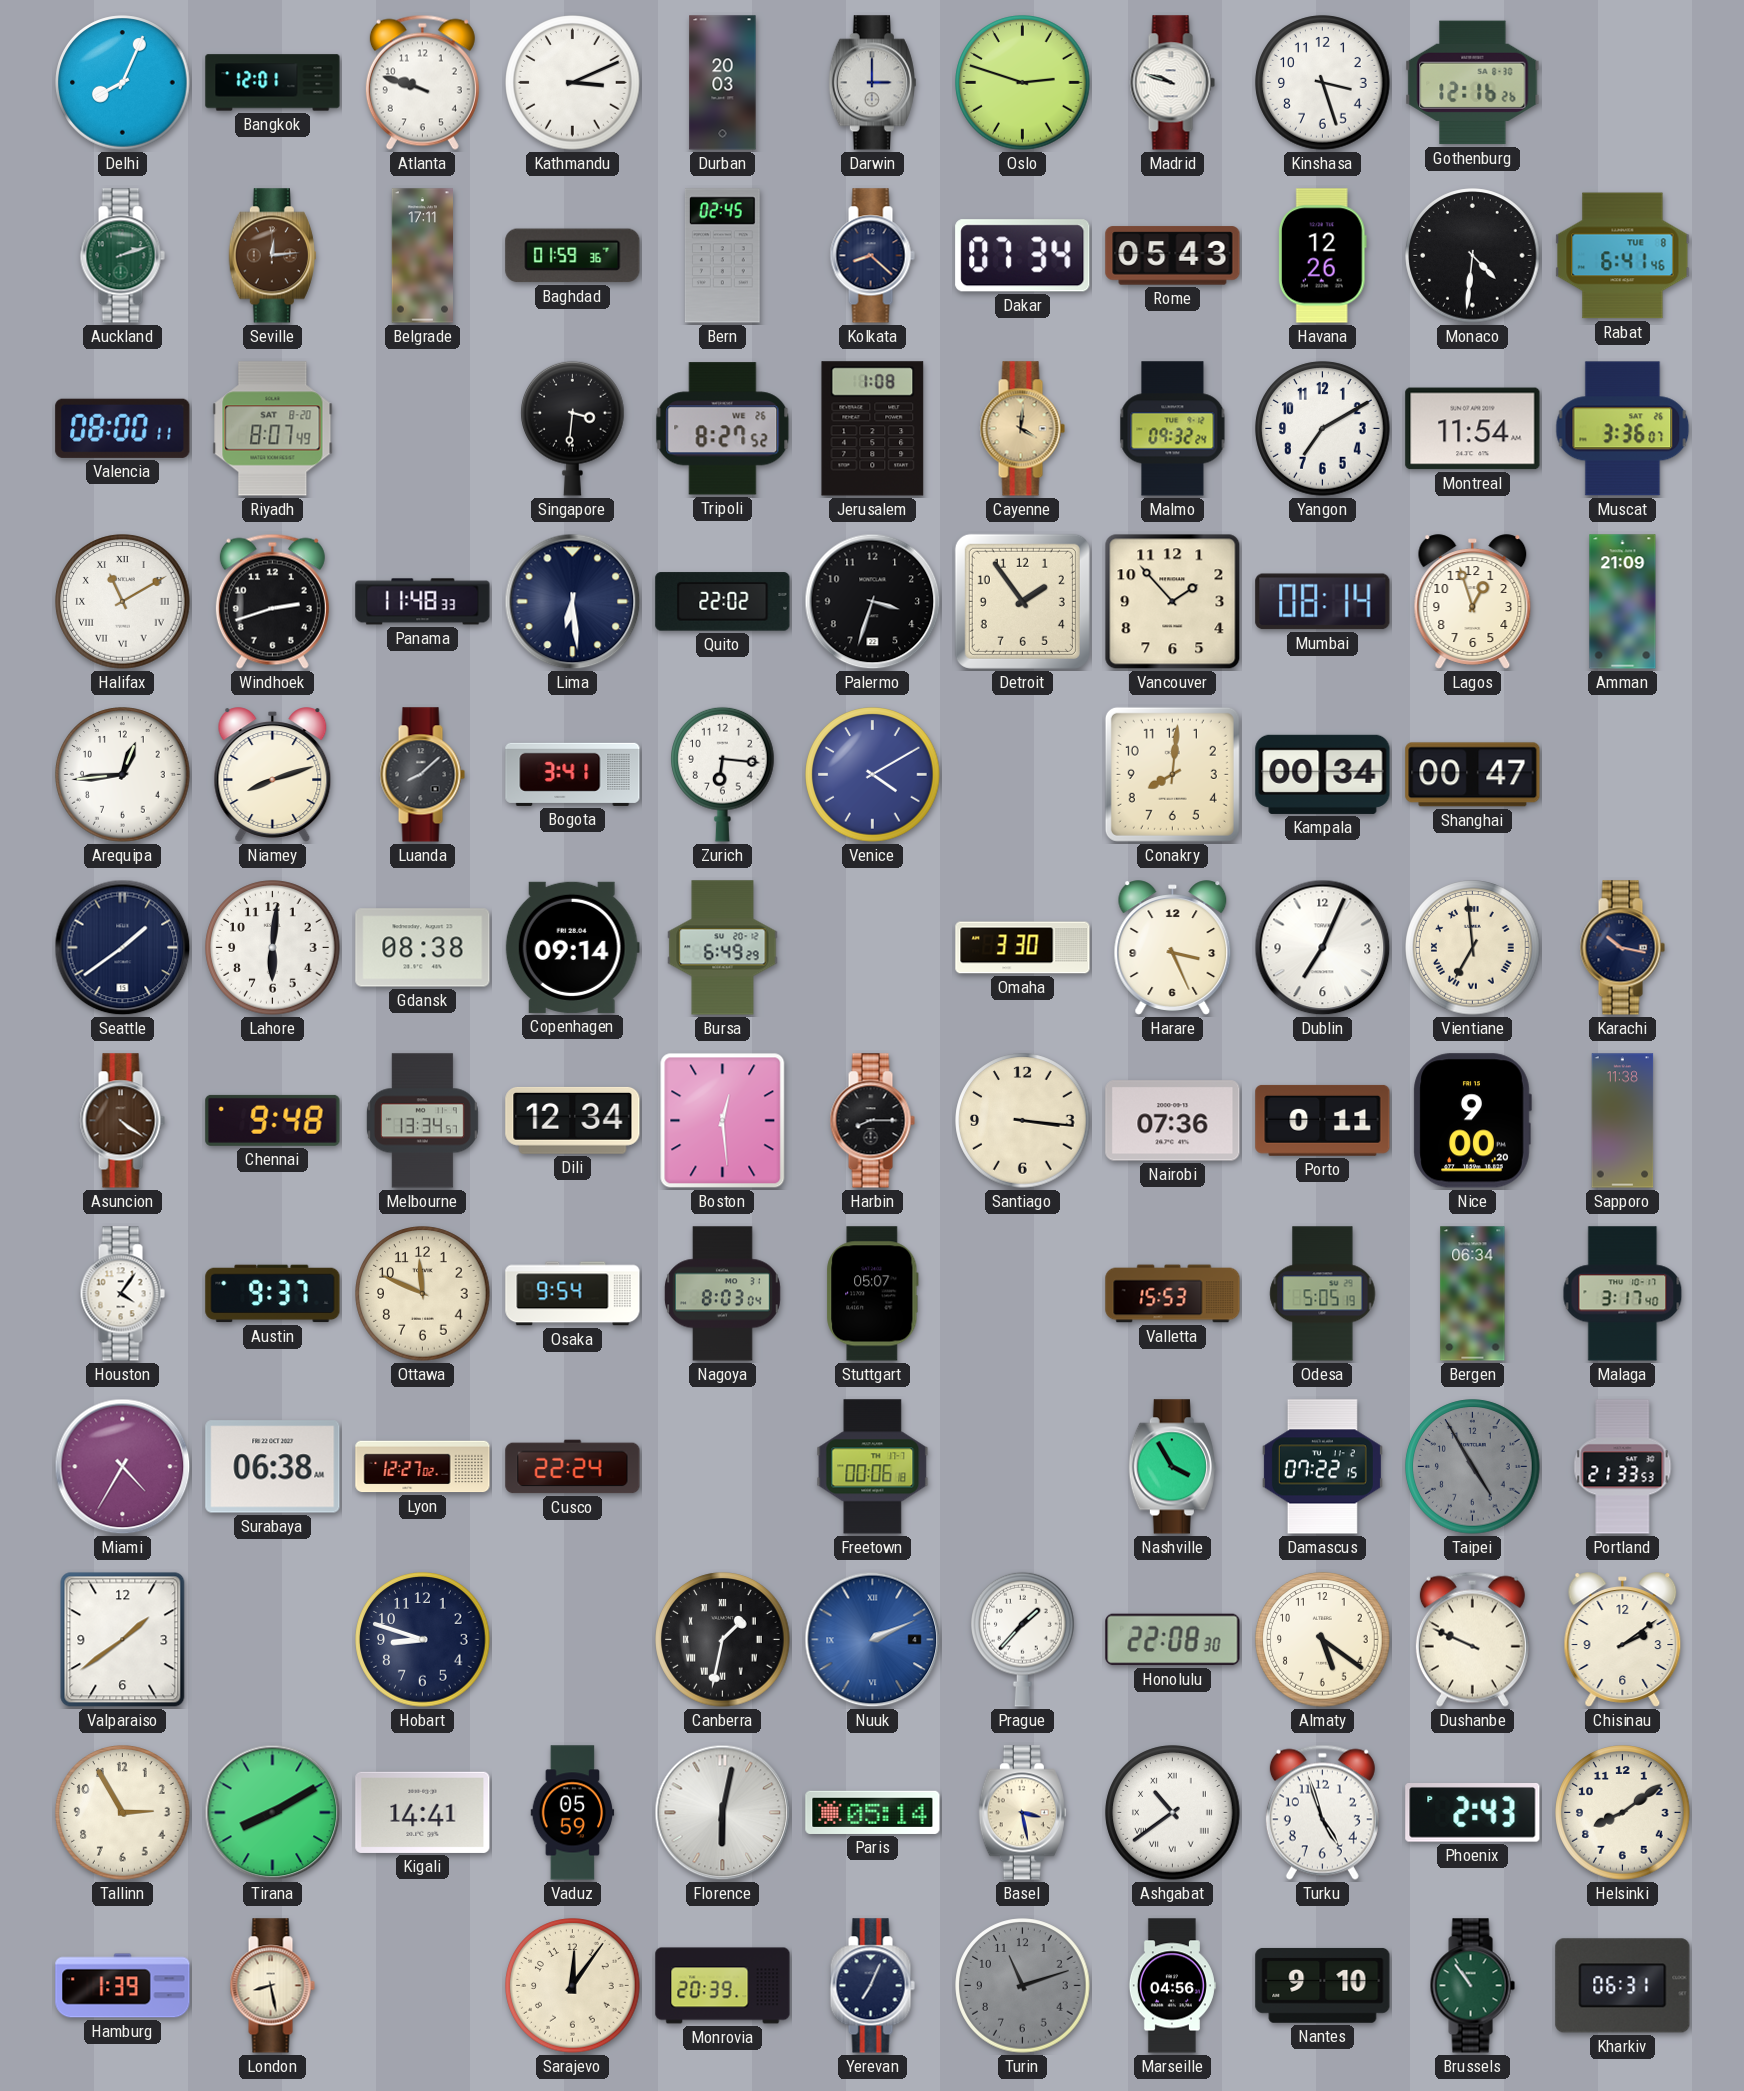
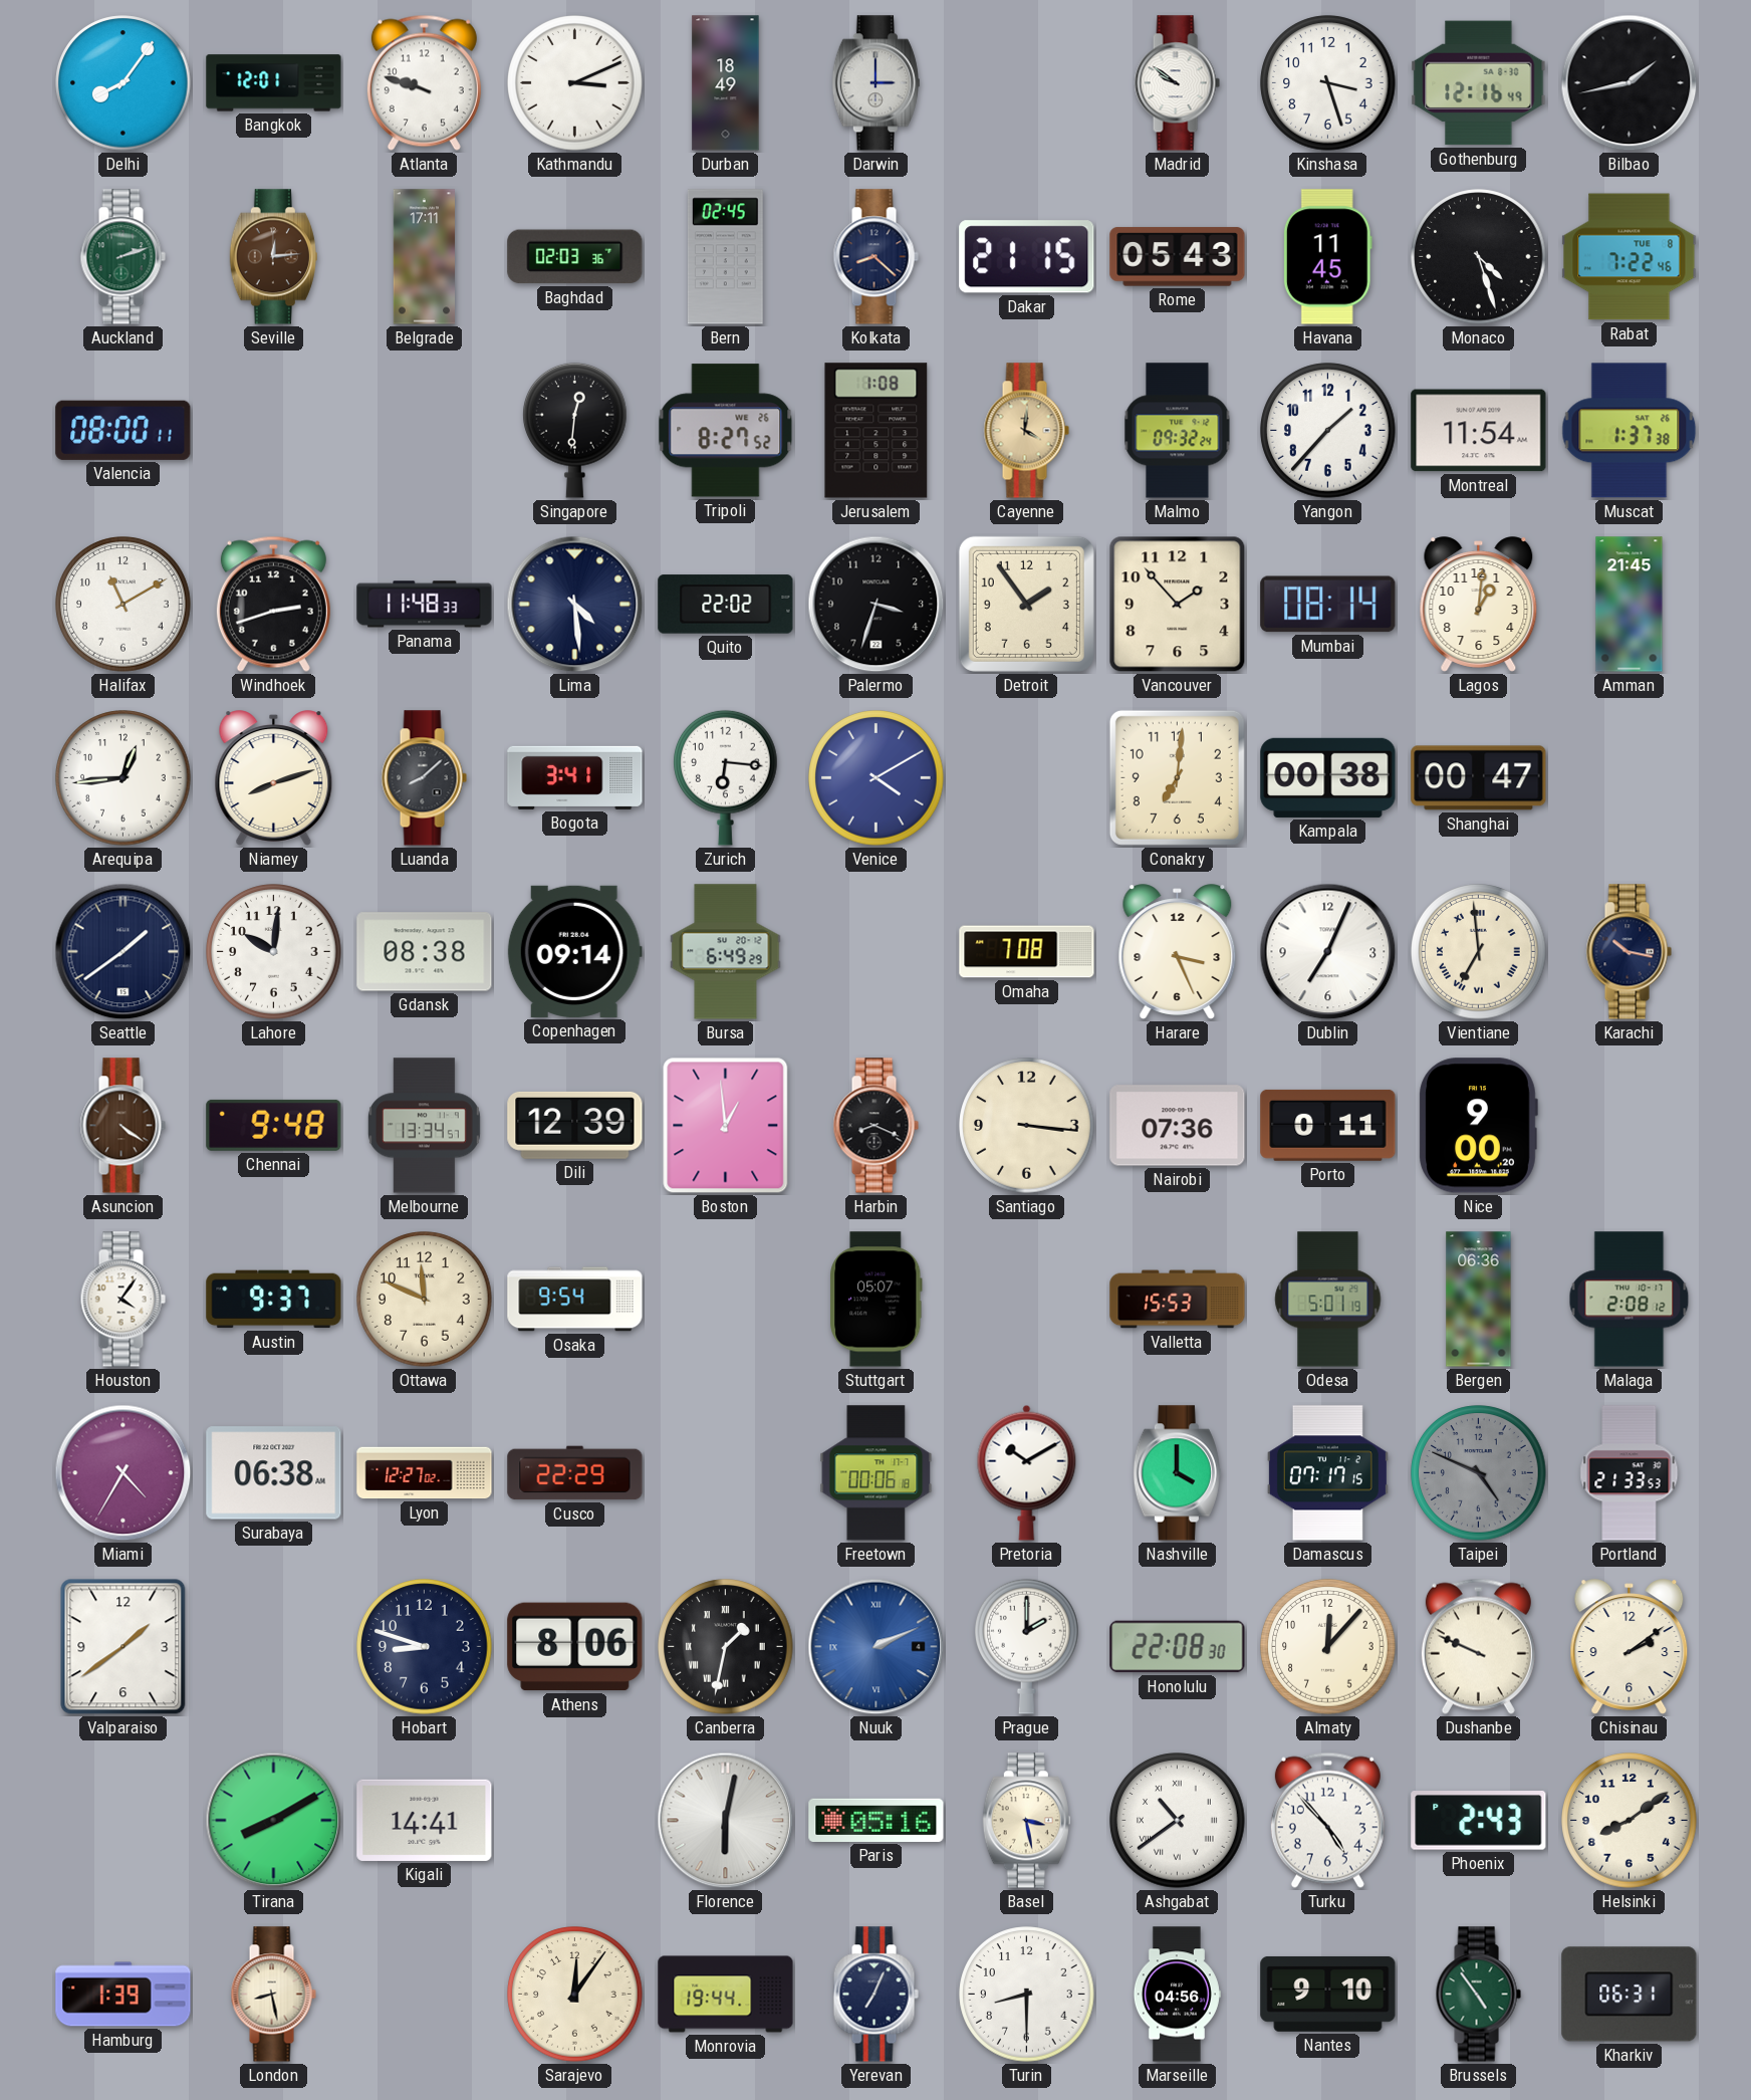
Delhi: 8:04 -> 8:06 (123, 83)
Durban: 20:03 -> 18:49 (726, 83)
Oslo: 2:48 -> none (1023, 83)
Madrid: 9:48 -> 9:51 (1177, 83)
Gothenburg: 12:16:26 -> 12:16:49 (1479, 83)
Bilbao: none -> 1:43 (1630, 83)
Baghdad: 01:59 -> 02:03 (575, 257)
Dakar: 07:34 -> 21:15 (1027, 257)
Havana: 12:26 -> 11:45 (1327, 257)
Monaco: 4:31 -> 4:27 (1479, 257)
Rabat: 6:41 -> 7:22 (1630, 257)
Riyadh: 8:07 -> none (273, 429)
Singapore: 3:31 -> 12:31 (575, 430)
Yangon: 7:10 -> 1:37 (1328, 431)
Muscat: 3:36 -> 1:37 (1630, 431)
Halifax numerals: Roman -> Arabic (123, 605)
Lima: 6:29 -> 4:29 (575, 605)
Lagos: 12:57 -> 1:01 (1479, 605)
Amman: 21:09 -> 21:45 (1630, 605)
Conakry: 8:01 -> 7:01 (1177, 777)
Kampala: 00:34 -> 00:38 (1328, 777)
Lahore: 6:01 -> 10:01 (274, 952)
Omaha: 3:30 -> 7:08 (1027, 952)
Dili: 12:34 -> 12:39 (575, 1125)
Boston: 12:29 -> 12:59 (726, 1126)
Harbin: 8:15 -> 8:19 (875, 1126)
Sapporo: 11:38 -> none (1623, 1121)
Nagoya: 8:03 -> none (722, 1294)
Odesa: 5:05 -> 5:01 (1328, 1300)
Bergen: 06:34 -> 06:36 (1479, 1300)
Malaga: 3:17 -> 2:08 (1630, 1300)
Cusco: 22:24 -> 22:29 (575, 1473)
Pretoria: none -> 10:10 (1027, 1472)
Nashville: 3:55 -> 4:00 (1177, 1473)
Damascus: 07:22 -> 07:17 (1327, 1473)
Taipei: 4:55 -> 4:49 (1479, 1473)
Athens: none -> 8:06 (575, 1647)
Prague: 1:37 -> 2:00 (1027, 1646)
Almaty: 5:21 -> 12:07 (1328, 1647)
Tallinn: 2:55 -> none (123, 1813)
Vaduz: 05:59 -> none (573, 1813)
Paris: 05:14 -> 05:16 (877, 1820)
Turku: 4:57 -> 4:53 (1327, 1820)
Monrovia: 20:39 -> 19:44 (726, 1995)
Turin: 11:12 -> 8:30 (1027, 1995)
Turin dial: grey -> white (1027, 1995)
Brussels: 10:54 -> 4:54 (1478, 1995)
